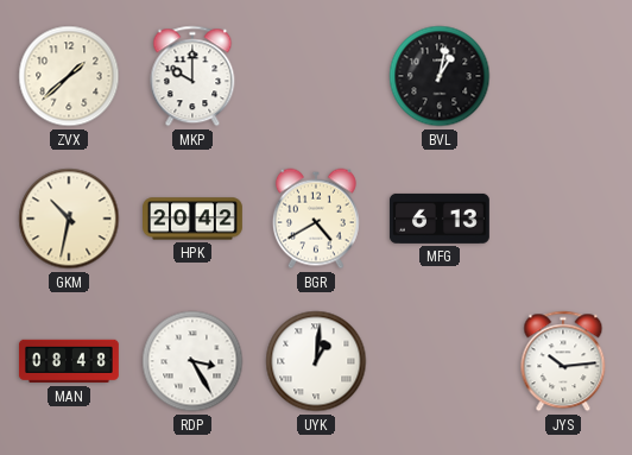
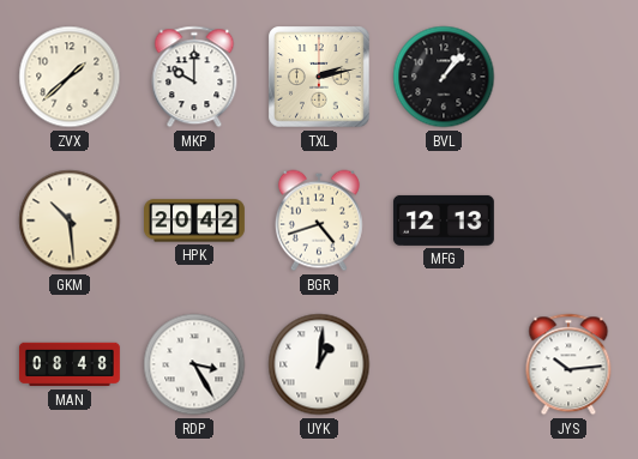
TXL: none -> 2:13 (319, 77)
BVL: 1:02 -> 1:07 (444, 77)
GKM: 10:32 -> 10:29 (70, 221)
BGR: 4:40 -> 4:42 (319, 221)
MFG: 6:13 -> 12:13 (444, 221)
